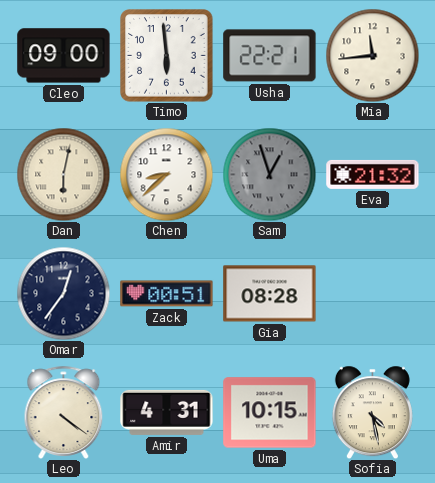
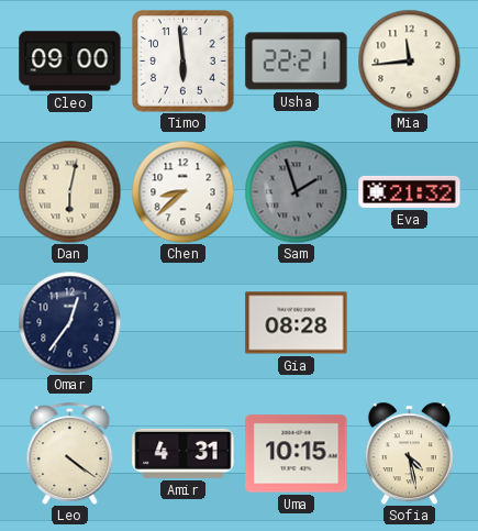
Sam: 12:57 -> 1:57 (296, 191)
Zack: 00:51 -> none (167, 294)
